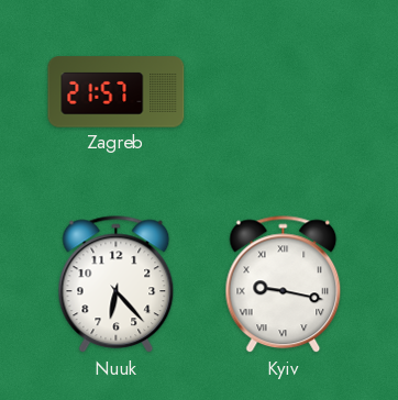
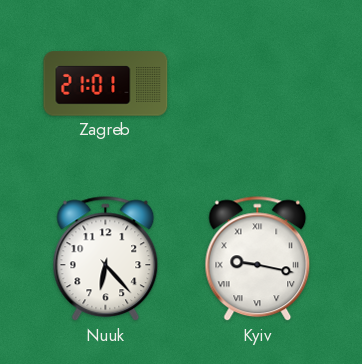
Zagreb: 21:57 -> 21:01 (106, 84)
